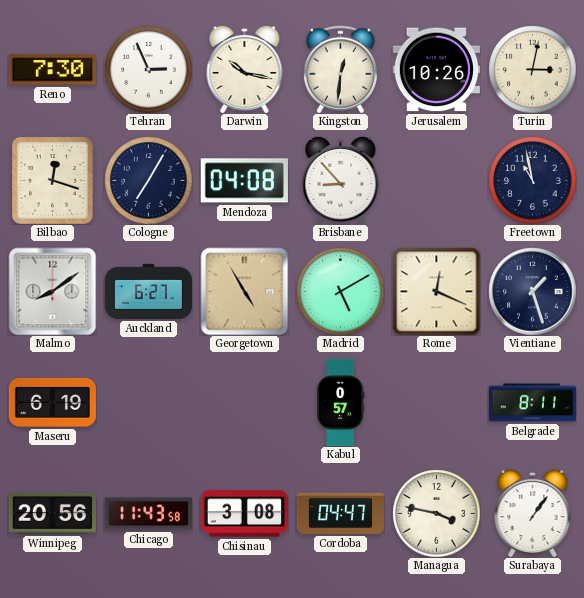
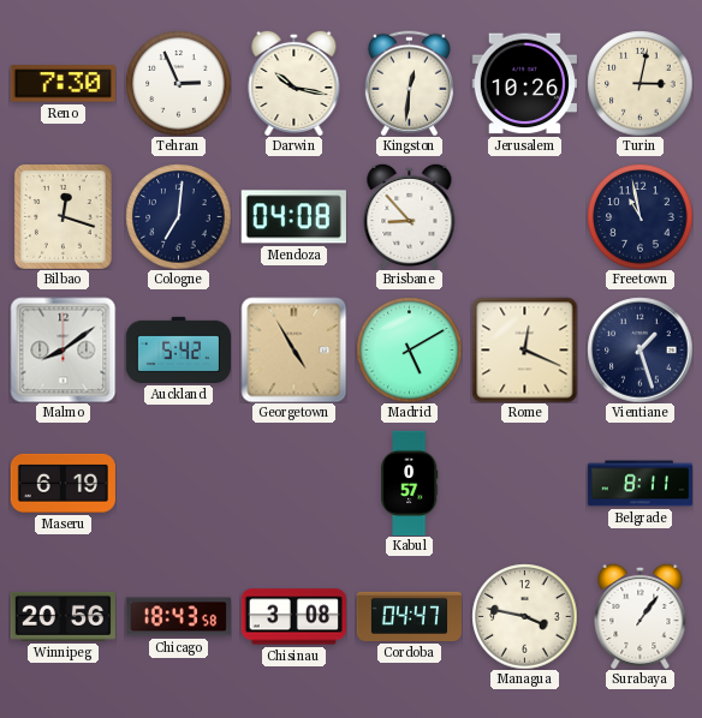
Cologne: 7:05 -> 7:01 (178, 216)
Auckland: 6:27 -> 5:42 (178, 349)
Chicago: 11:43 -> 18:43 (178, 617)
